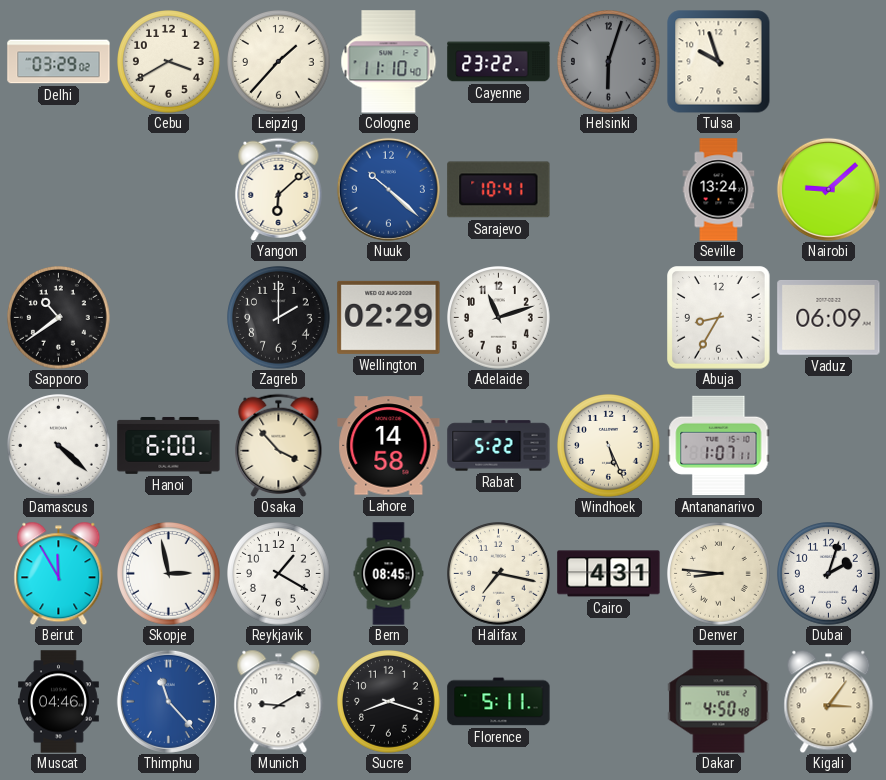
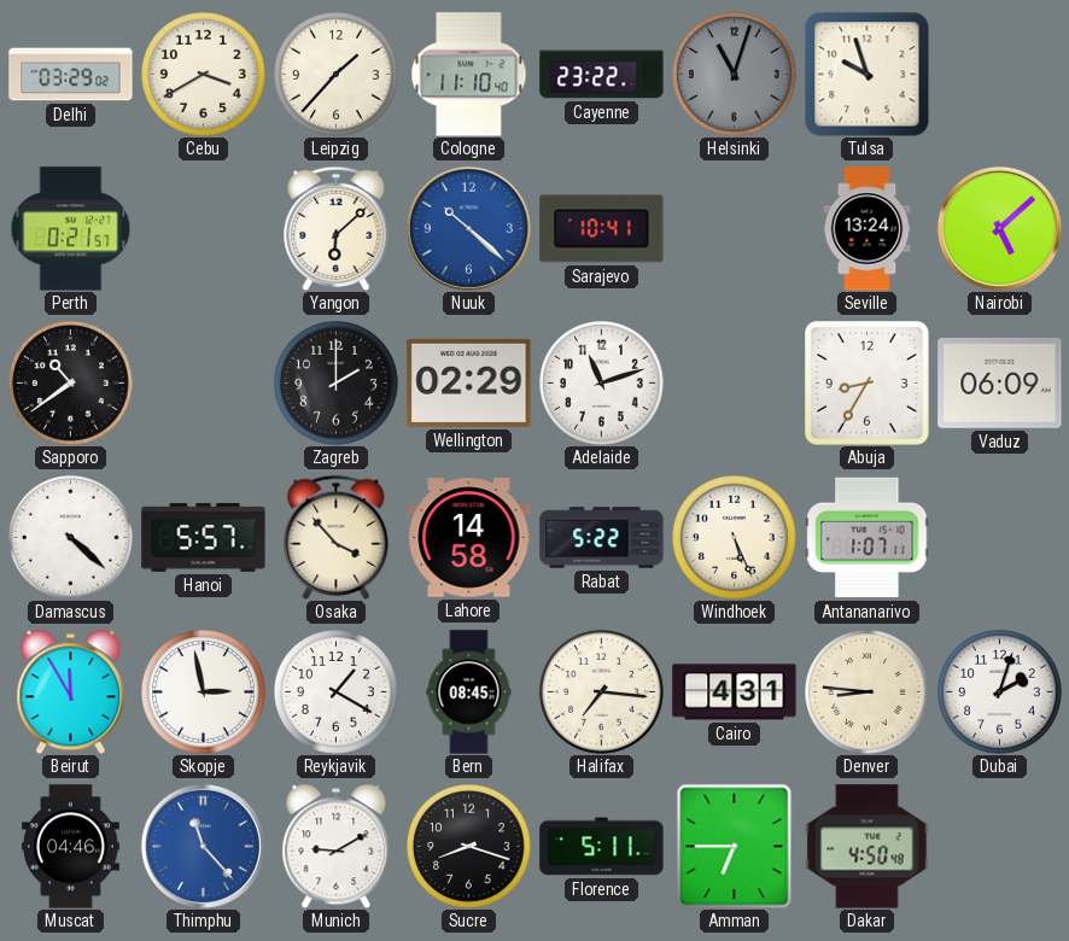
Helsinki: 6:03 -> 11:03 (735, 75)
Perth: none -> 0:21 (71, 229)
Nairobi: 9:08 -> 5:08 (999, 228)
Hanoi: 6:00 -> 5:57 (204, 537)
Halifax: 7:17 -> 7:16 (602, 692)
Amman: none -> 6:45 (735, 846)
Kigali: 3:06 -> none (829, 701)
